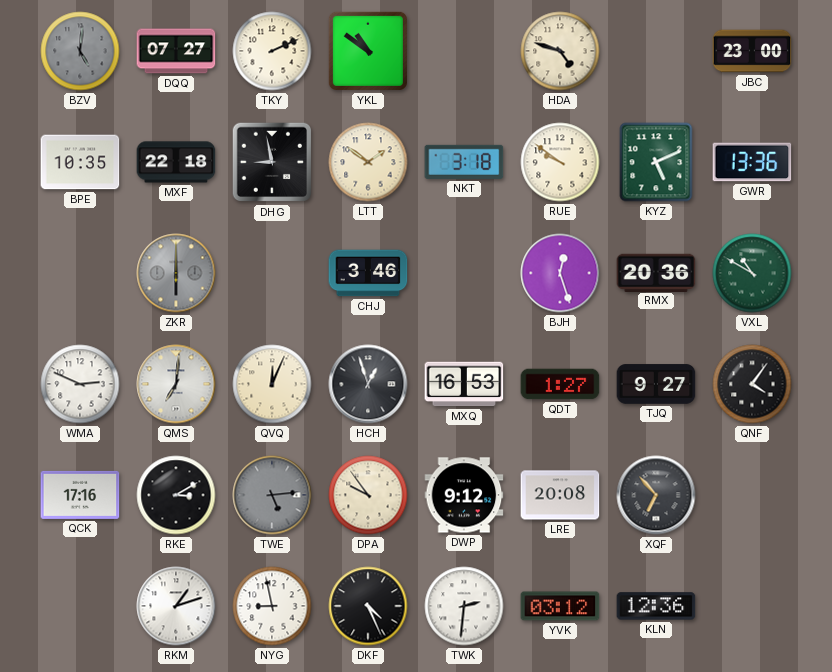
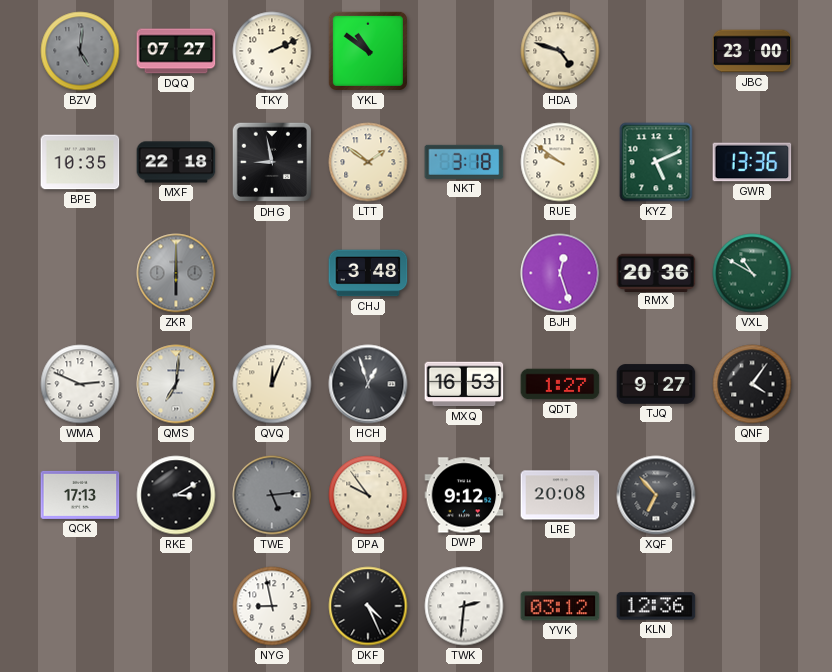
CHJ: 3:46 -> 3:48 (368, 273)
QCK: 17:16 -> 17:13 (80, 495)
RKM: 1:12 -> none (176, 606)
